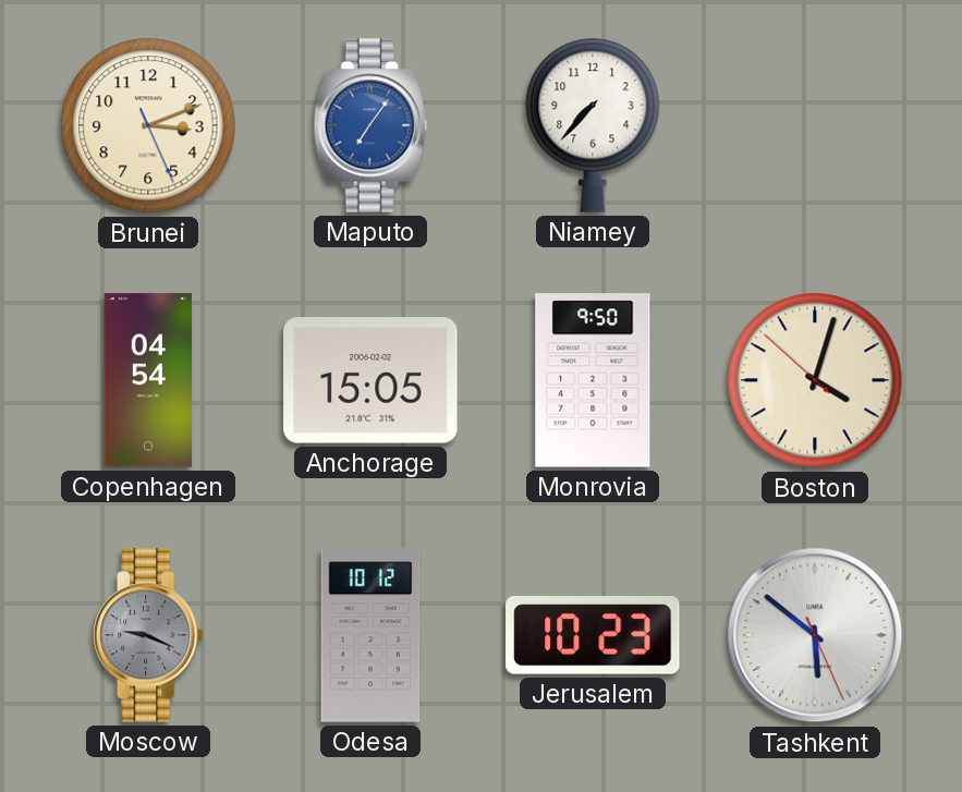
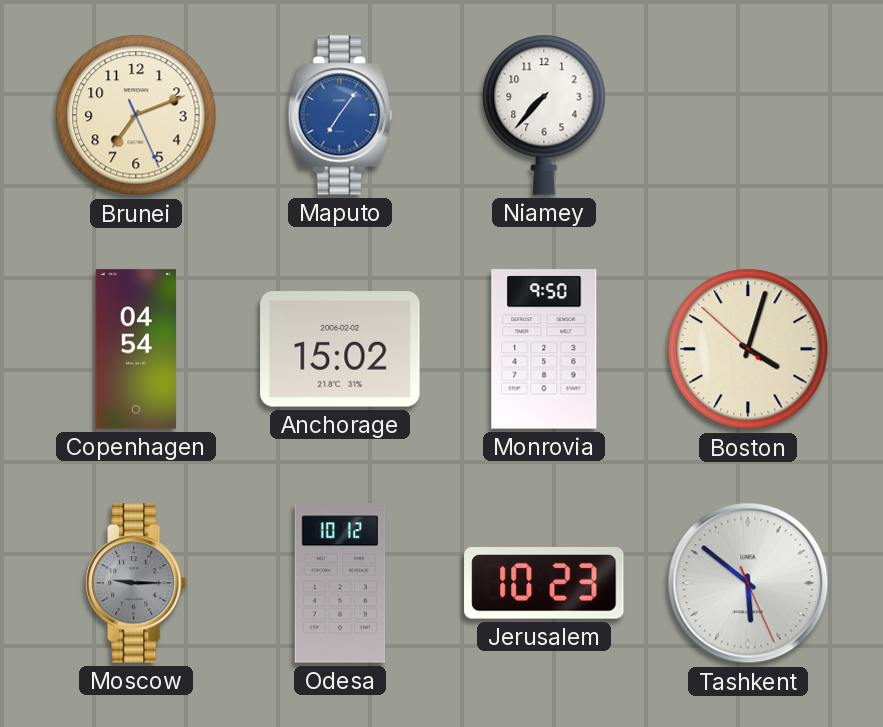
Brunei: 3:11 -> 7:11 (136, 115)
Anchorage: 15:05 -> 15:02 (340, 349)
Moscow: 9:19 -> 9:15 (137, 583)
